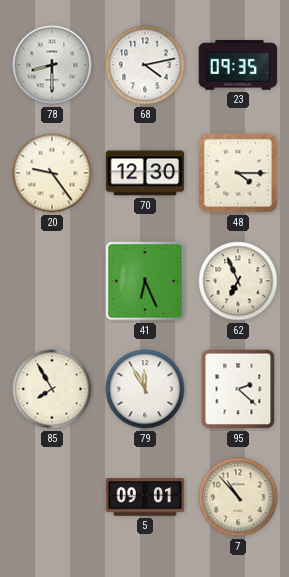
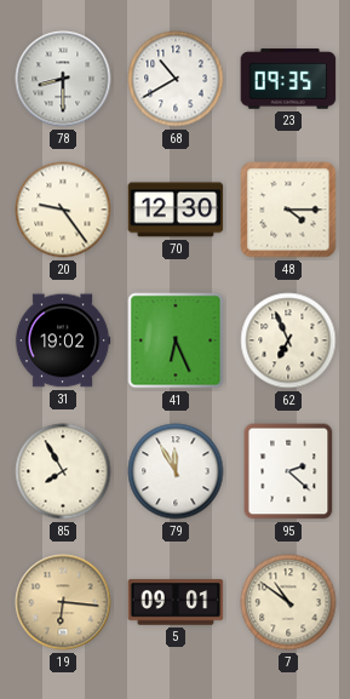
68: 4:13 -> 10:40 (176, 79)
31: none -> 19:02 (63, 340)
19: none -> 6:16 (63, 602)
7: 10:53 -> 10:51 (288, 602)
